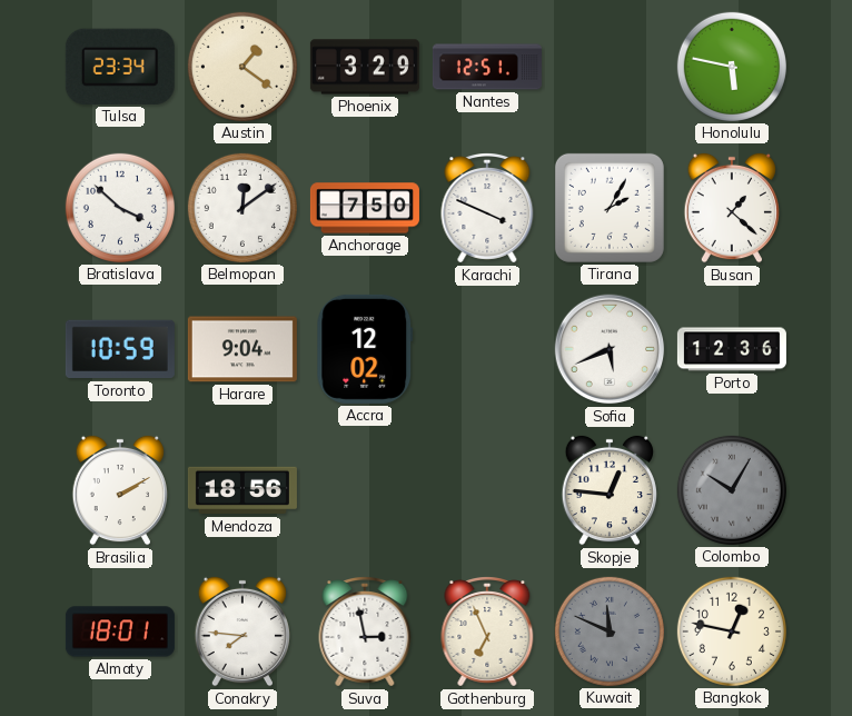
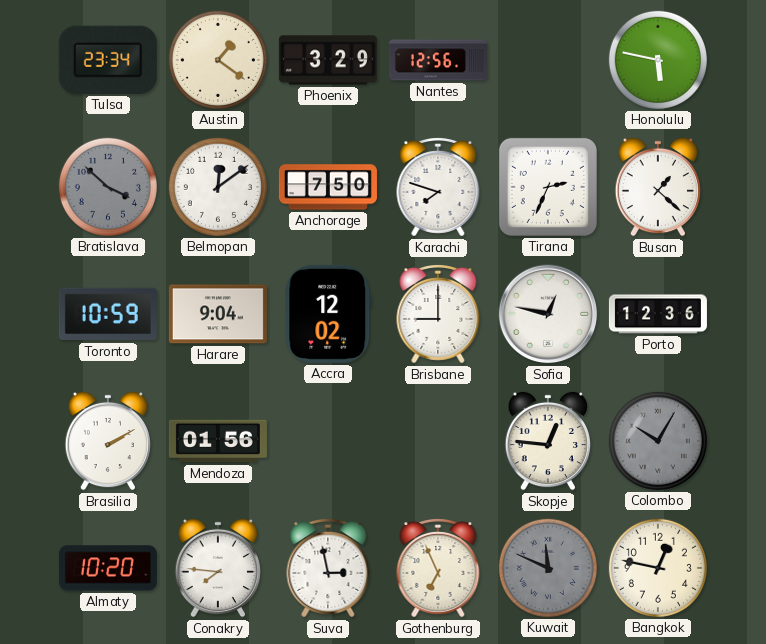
Nantes: 12:51 -> 12:56 (438, 60)
Bratislava dial: white -> grey (108, 187)
Karachi: 3:49 -> 7:48 (438, 188)
Tirana: 2:05 -> 2:34 (548, 187)
Brisbane: none -> 9:00 (438, 315)
Sofia: 5:41 -> 12:47 (548, 314)
Mendoza: 18:56 -> 01:56 (218, 441)
Almaty: 18:01 -> 10:20 (108, 568)
